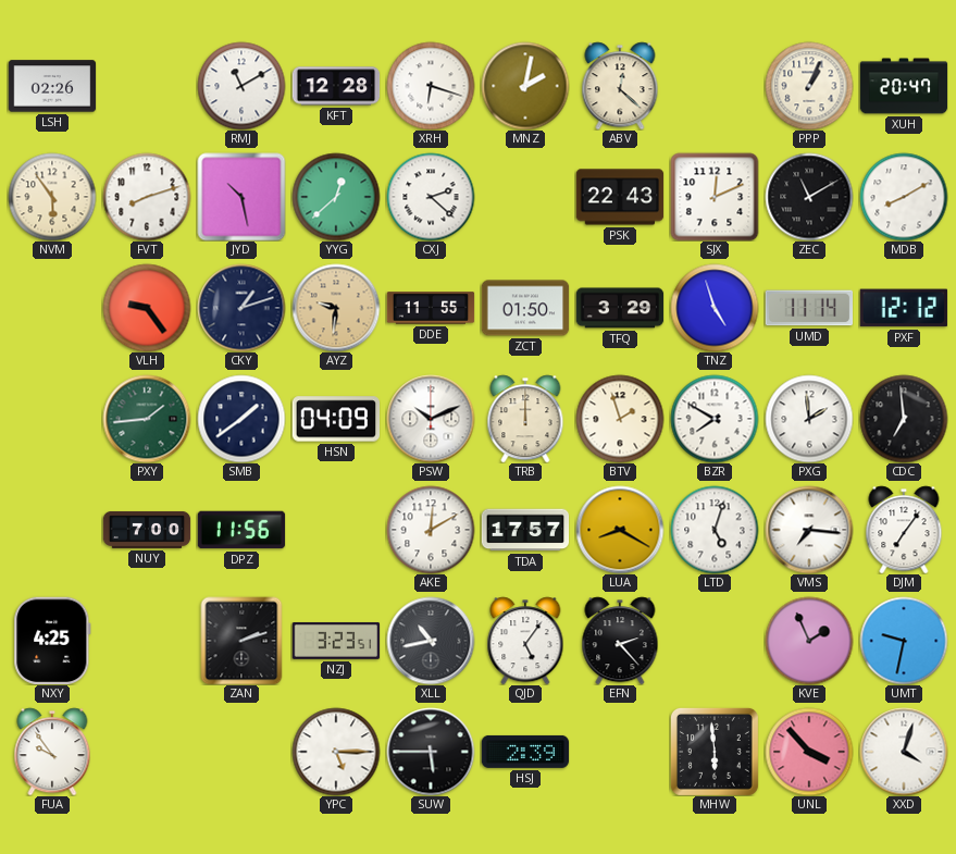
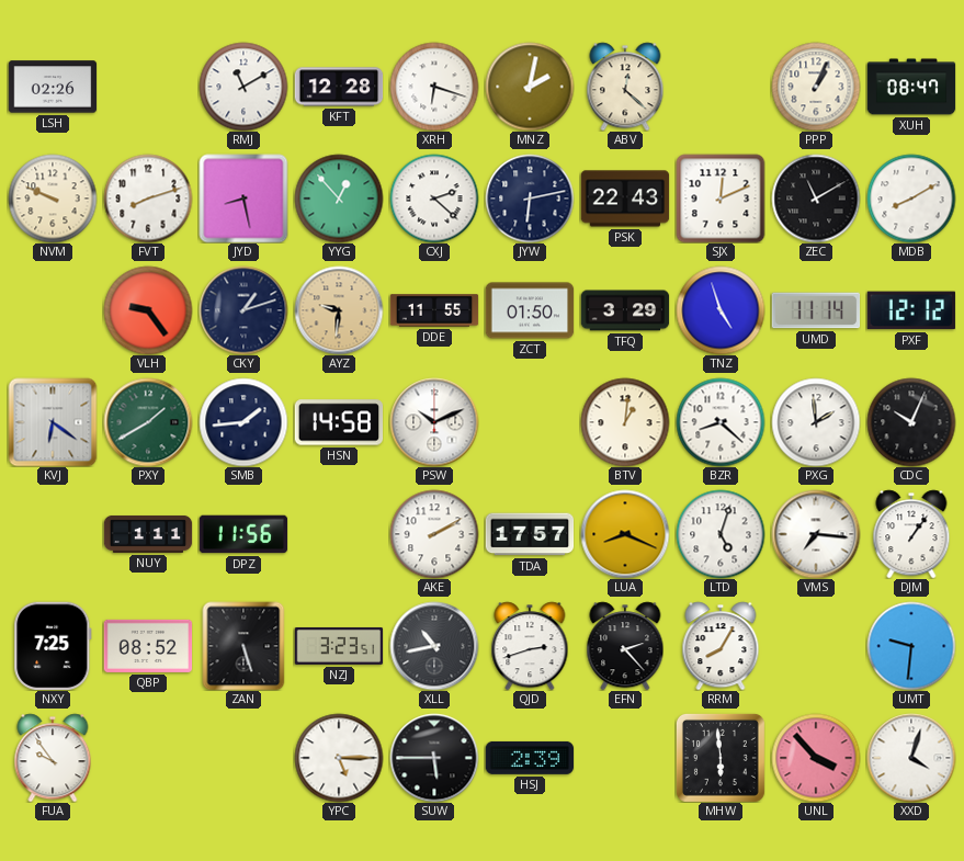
XUH: 20:47 -> 08:47 (911, 87)
NVM: 5:54 -> 9:49 (53, 199)
JYD: 10:28 -> 8:28 (243, 199)
YYG: 12:38 -> 12:53 (339, 199)
JYW: none -> 6:13 (530, 199)
KVJ: none -> 6:21 (53, 422)
PXY: 1:44 -> 1:40 (148, 422)
SMB: 1:39 -> 1:44 (243, 422)
HSN: 04:09 -> 14:58 (339, 422)
TRB: 12:00 -> none (525, 419)
BTV: 1:57 -> 1:01 (625, 422)
BZR: 7:50 -> 8:22 (721, 422)
CDC: 6:59 -> 10:04 (911, 422)
NUY: 7:00 -> 1:11 (148, 534)
AKE: 12:10 -> 2:10 (434, 534)
LUA: 8:20 -> 8:19 (625, 534)
DJM: 7:06 -> 1:06 (911, 534)
NXY: 4:25 -> 7:25 (53, 645)
QBP: none -> 08:52 (148, 646)
ZAN: 2:12 -> 5:27 (243, 646)
QJD: 5:06 -> 2:42 (530, 646)
RRM: none -> 8:05 (721, 646)
KVE: 1:56 -> none (809, 641)
UMT: 9:32 -> 9:31 (911, 646)
